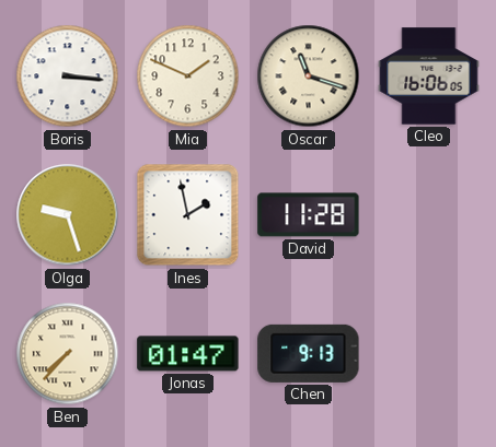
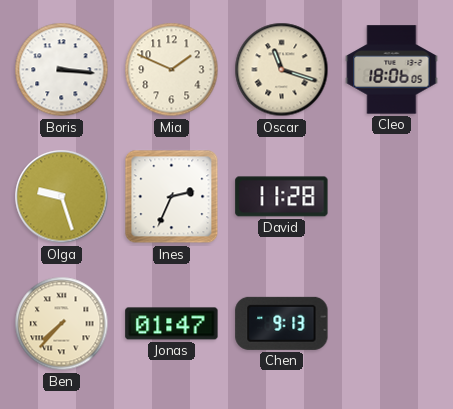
Cleo: 16:06 -> 18:06 (392, 70)
Ines: 1:58 -> 2:34 (172, 197)
